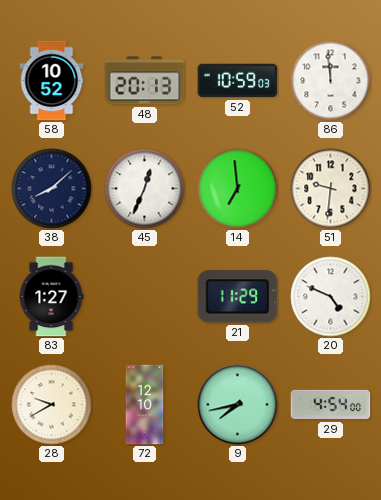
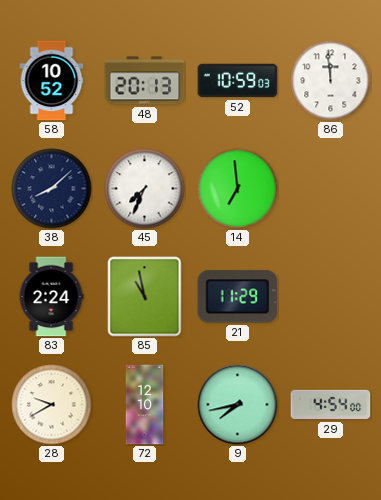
45: 12:34 -> 7:34 (145, 189)
51: 9:31 -> none (331, 189)
83: 1:27 -> 2:24 (51, 297)
85: none -> 10:58 (145, 297)
20: 4:49 -> none (331, 297)
